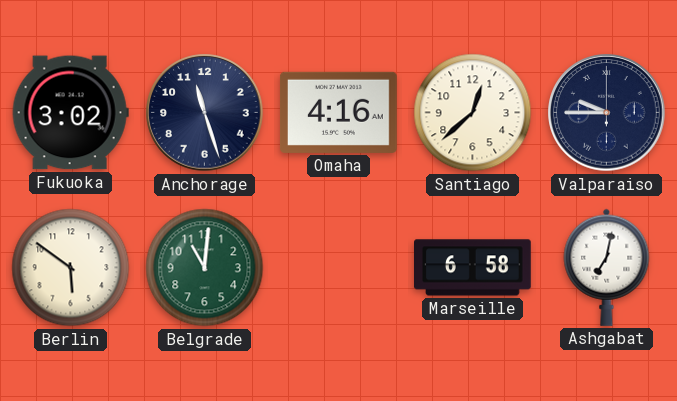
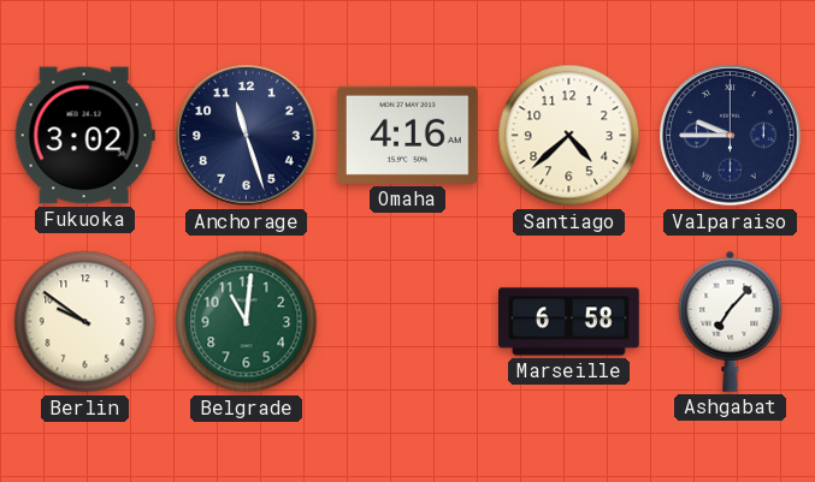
Santiago: 12:38 -> 4:38 (569, 136)
Berlin: 5:51 -> 9:51 (85, 322)
Ashgabat: 7:02 -> 7:07 (731, 321)
